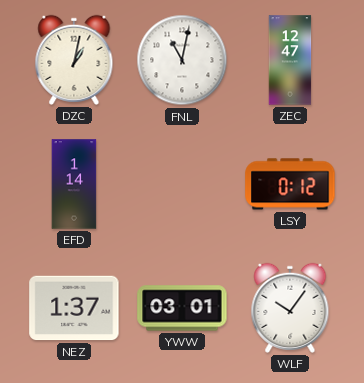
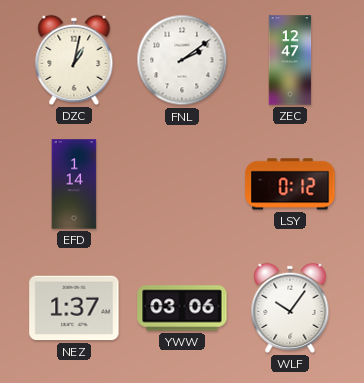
FNL: 11:02 -> 2:09 (182, 60)
YWW: 03:01 -> 03:06 (182, 308)
